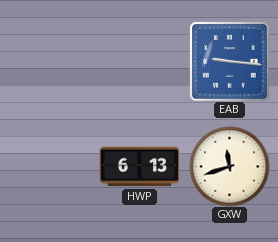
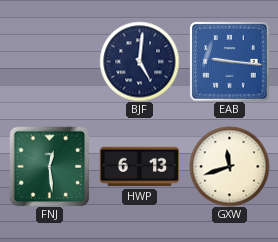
BJF: none -> 5:01 (139, 61)
FNJ: none -> 12:29 (49, 166)
